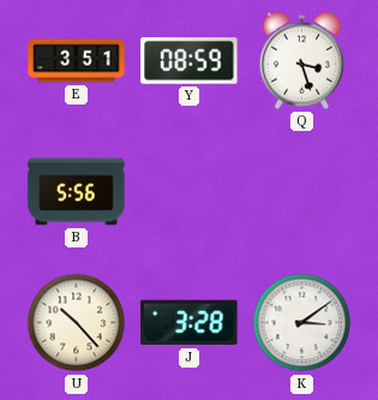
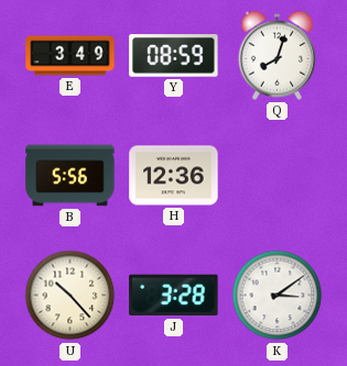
E: 3:51 -> 3:49 (71, 56)
Q: 3:27 -> 8:03 (278, 55)
H: none -> 12:36 (174, 176)
